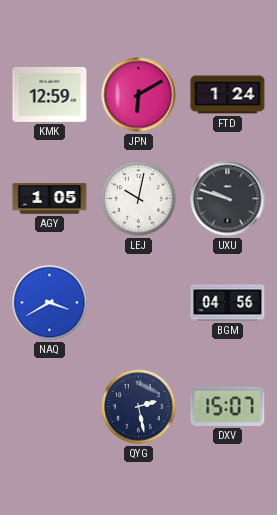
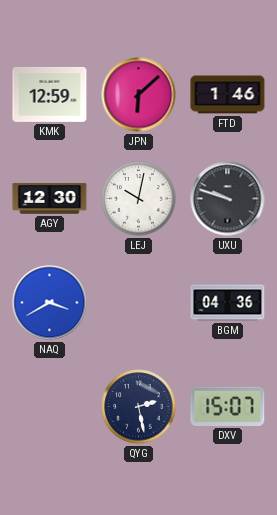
JPN: 6:10 -> 6:08 (139, 95)
FTD: 1:24 -> 1:46 (228, 95)
AGY: 1:05 -> 12:30 (50, 199)
BGM: 04:56 -> 04:36 (228, 303)
